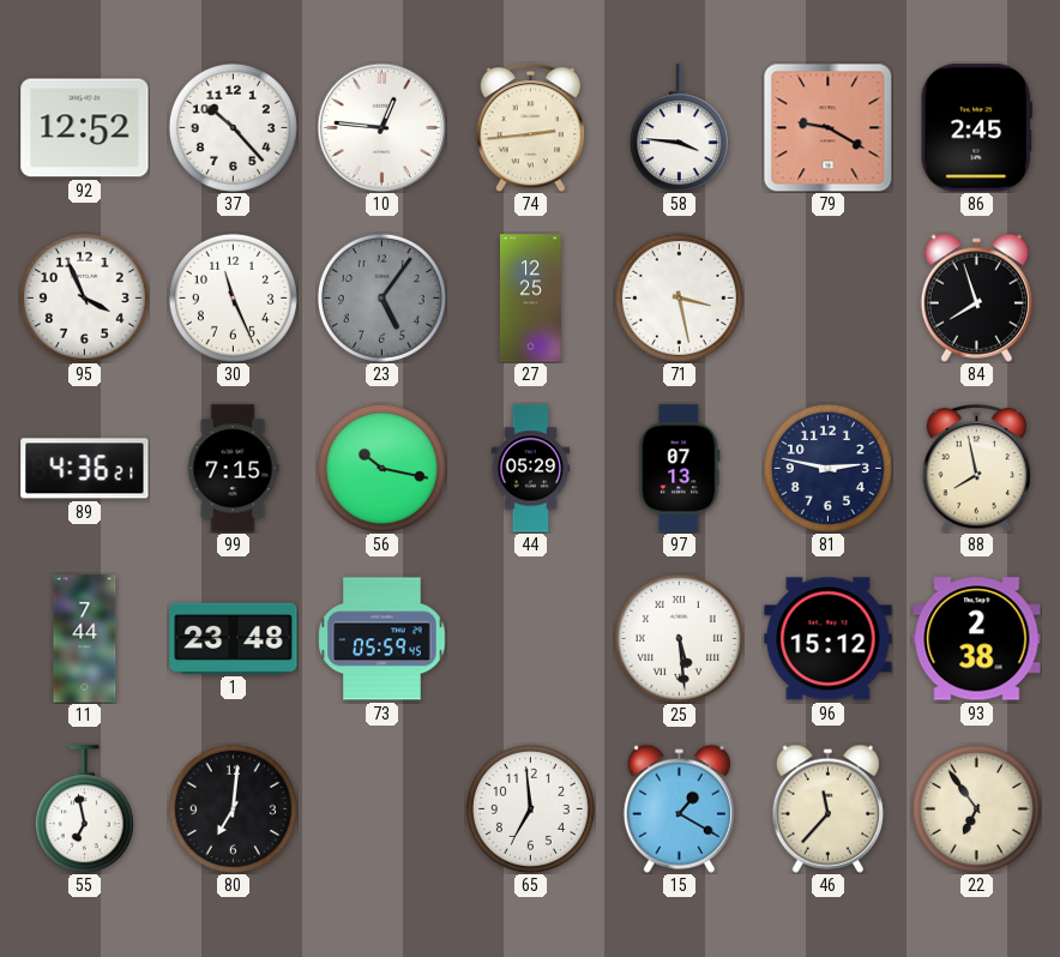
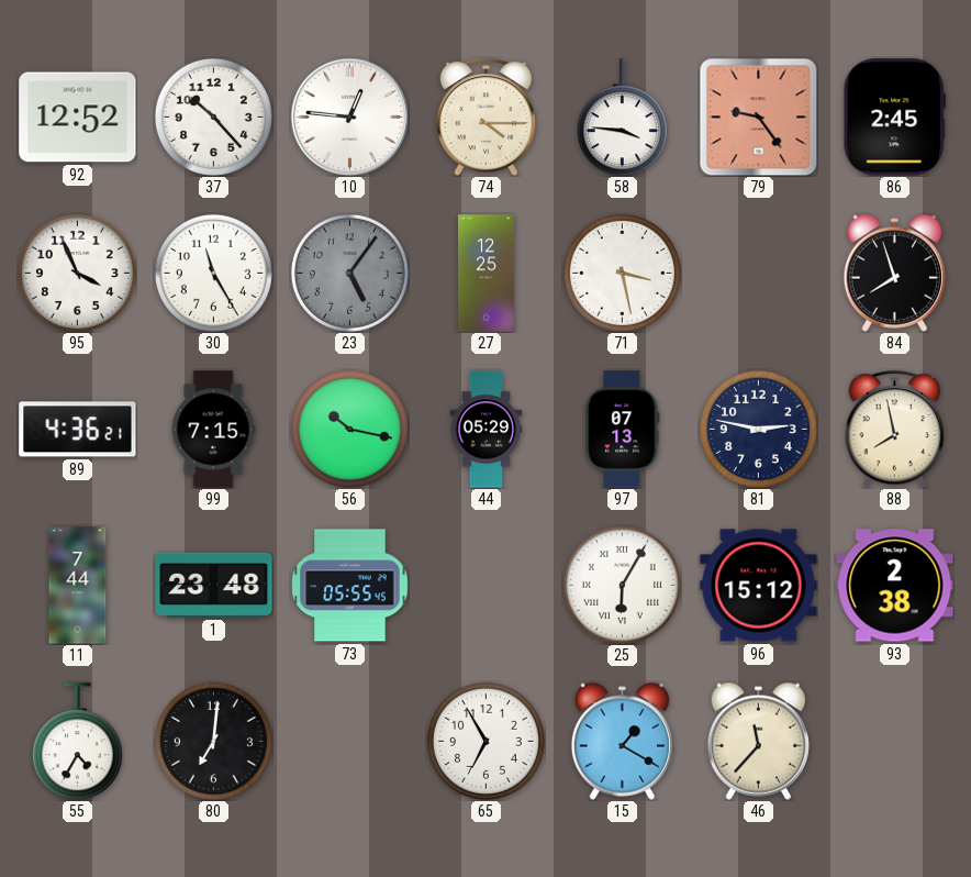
74: 2:44 -> 4:15 (487, 118)
79: 9:20 -> 9:24 (758, 116)
30: 11:26 -> 11:25 (213, 273)
73: 05:59 -> 05:55 (350, 586)
25: 5:29 -> 6:05 (622, 585)
55: 6:58 -> 4:35 (77, 742)
65: 6:59 -> 6:55 (486, 741)
22: 6:54 -> none (976, 808)
